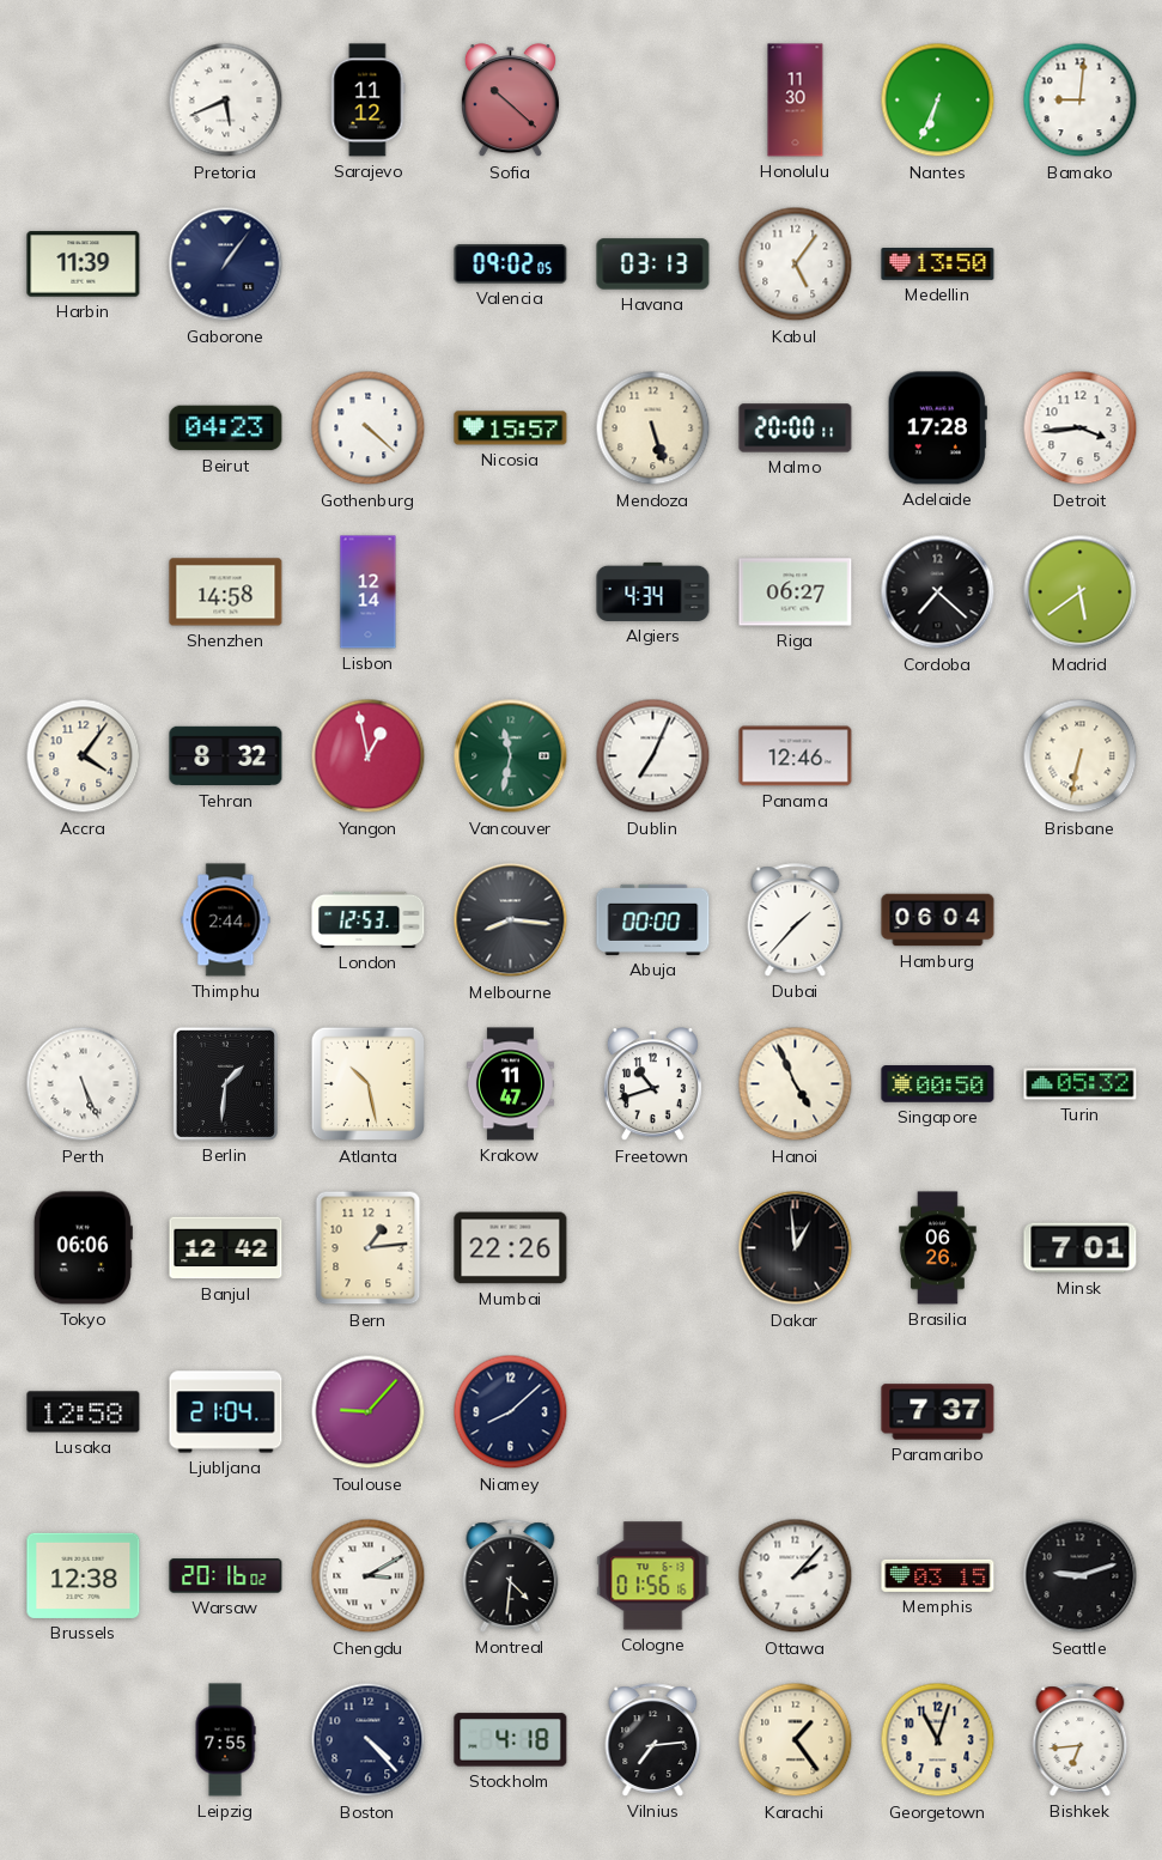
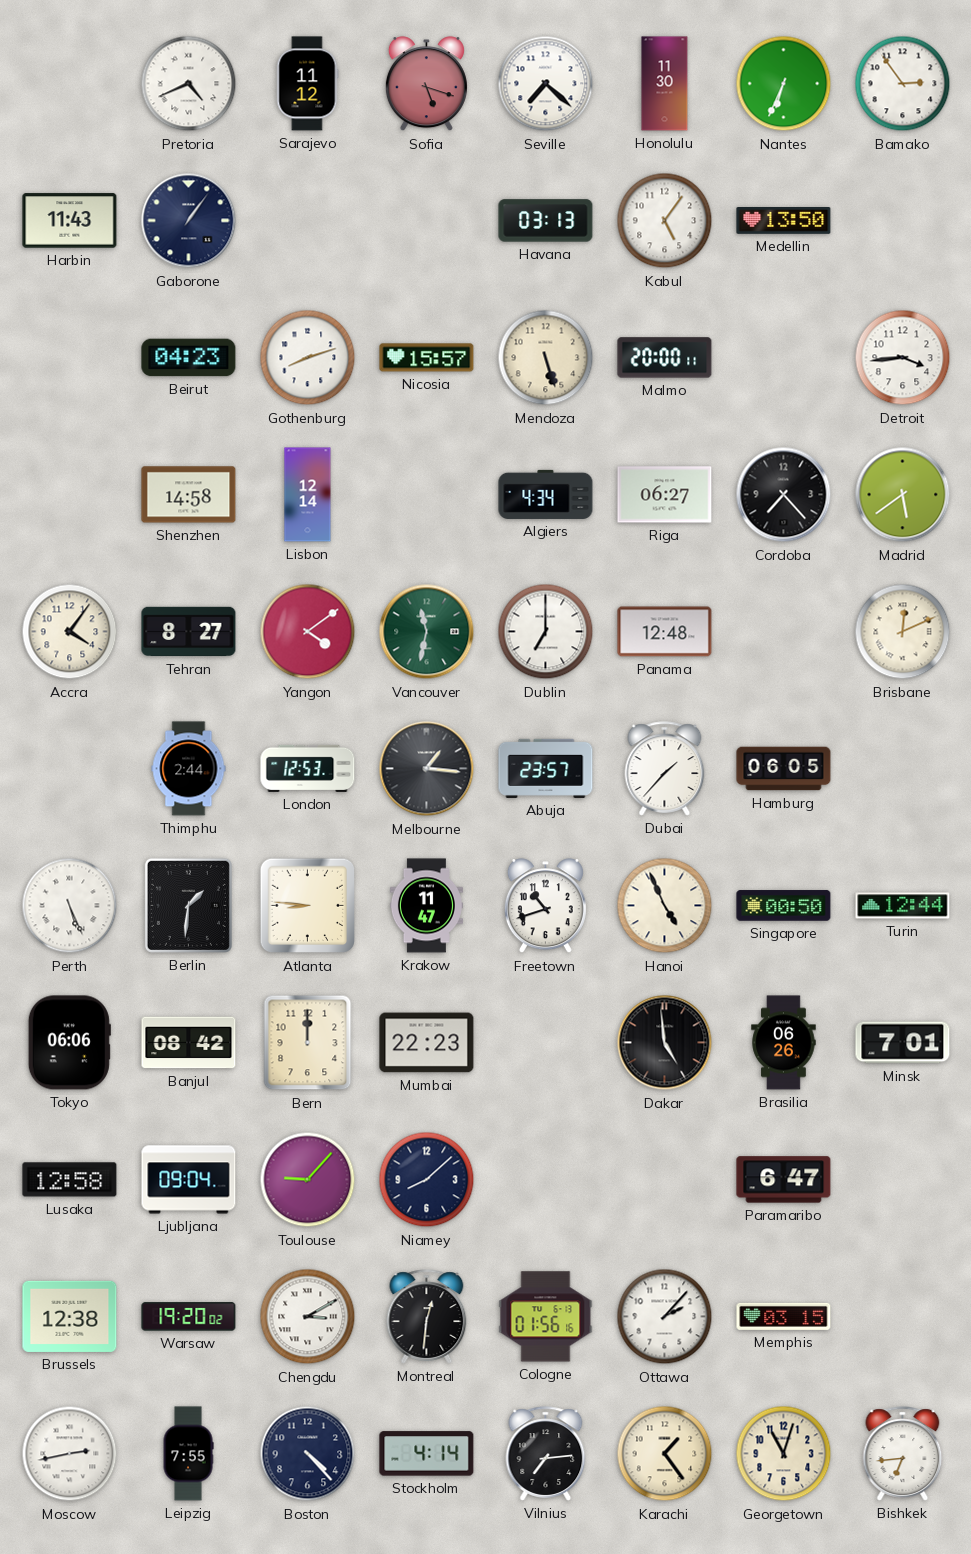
Pretoria: 5:41 -> 4:41 (189, 84)
Sofia: 10:22 -> 5:18 (426, 84)
Seville: none -> 7:22 (546, 84)
Bamako: 9:01 -> 2:54 (903, 84)
Harbin: 11:39 -> 11:43 (70, 221)
Valencia: 09:02 -> none (511, 265)
Gothenburg: 4:22 -> 8:12 (308, 358)
Adelaide: 17:28 -> none (937, 428)
Cordoba: 7:22 -> 7:23 (784, 495)
Tehran: 8:32 -> 8:27 (189, 632)
Yangon: 12:58 -> 4:09 (308, 632)
Dublin: 7:04 -> 7:00 (546, 632)
Panama: 12:46 -> 12:48 (665, 632)
Brisbane: 6:32 -> 12:11 (903, 632)
Melbourne: 8:16 -> 1:16 (427, 769)
Abuja: 00:00 -> 23:57 (546, 768)
Hamburg: 06:04 -> 06:05 (784, 769)
Atlanta: 10:28 -> 8:46 (308, 906)
Turin: 05:32 -> 12:44 (903, 906)
Banjul: 12:42 -> 08:42 (189, 1043)
Bern: 1:14 -> 12:00 (308, 1043)
Mumbai: 22:26 -> 22:23 (427, 1043)
Dakar: 12:59 -> 4:59 (665, 1043)
Ljubljana: 21:04 -> 09:04 (189, 1180)
Paramaribo: 7:37 -> 6:47 (784, 1180)
Warsaw: 20:16 -> 19:20 (189, 1317)
Montreal: 4:31 -> 12:31 (427, 1317)
Seattle: 9:12 -> none (1081, 1576)
Moscow: none -> 2:43 (70, 1454)
Stockholm: 4:18 -> 4:14 (427, 1454)
